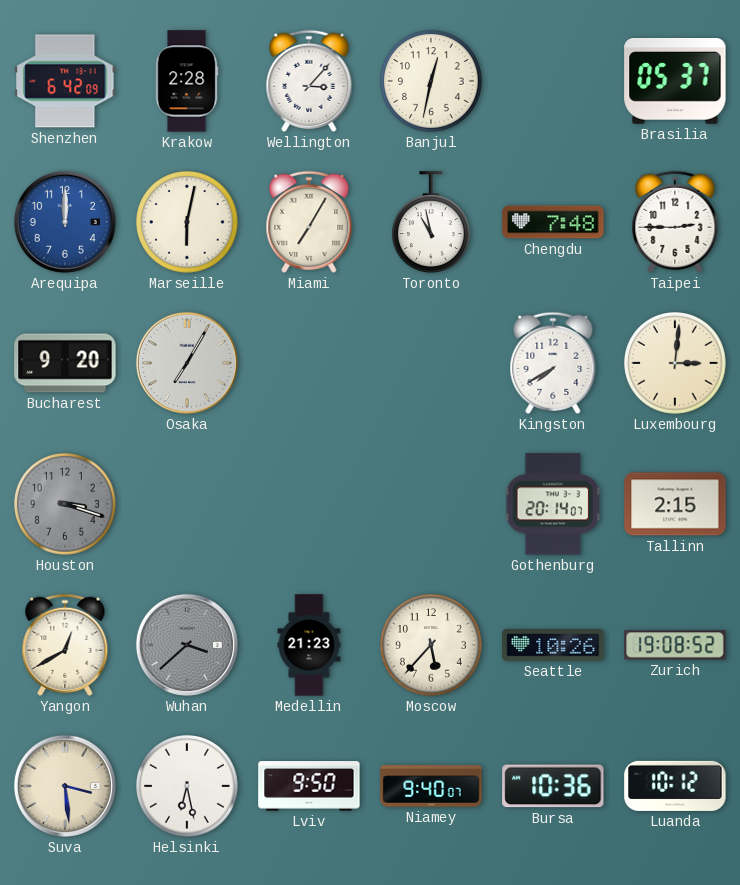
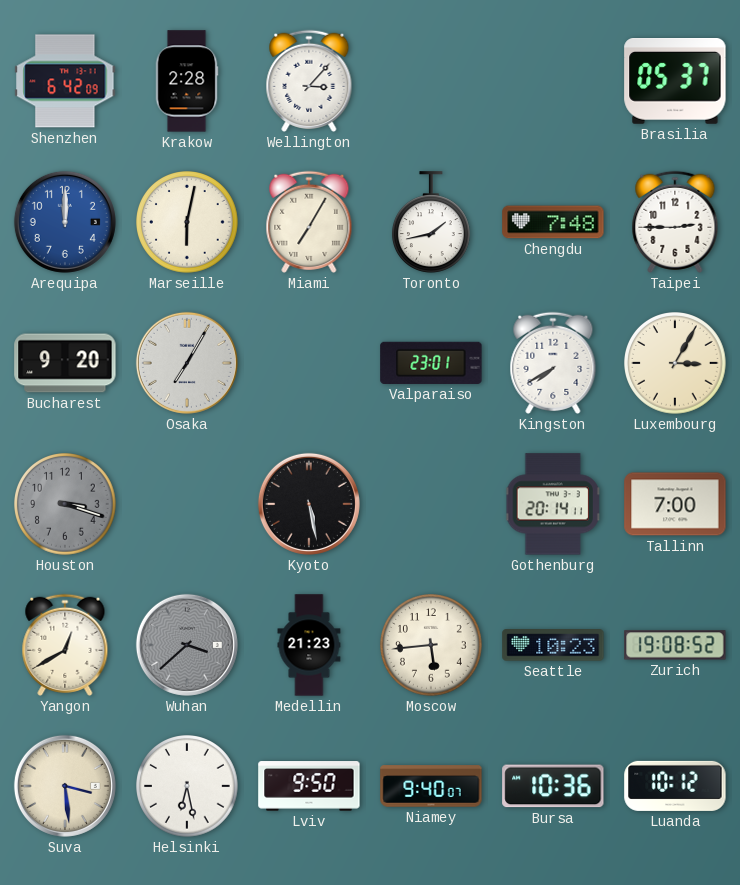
Banjul: 12:32 -> none (432, 82)
Toronto: 10:58 -> 1:43 (432, 222)
Valparaiso: none -> 23:01 (431, 363)
Luxembourg: 3:01 -> 3:05 (676, 364)
Kyoto: none -> 5:28 (309, 504)
Gothenburg: 20:14:07 -> 20:14:11 (553, 504)
Tallinn: 2:15 -> 7:00 (675, 504)
Moscow: 5:37 -> 5:44 (432, 646)
Seattle: 10:26 -> 10:23 (553, 645)
